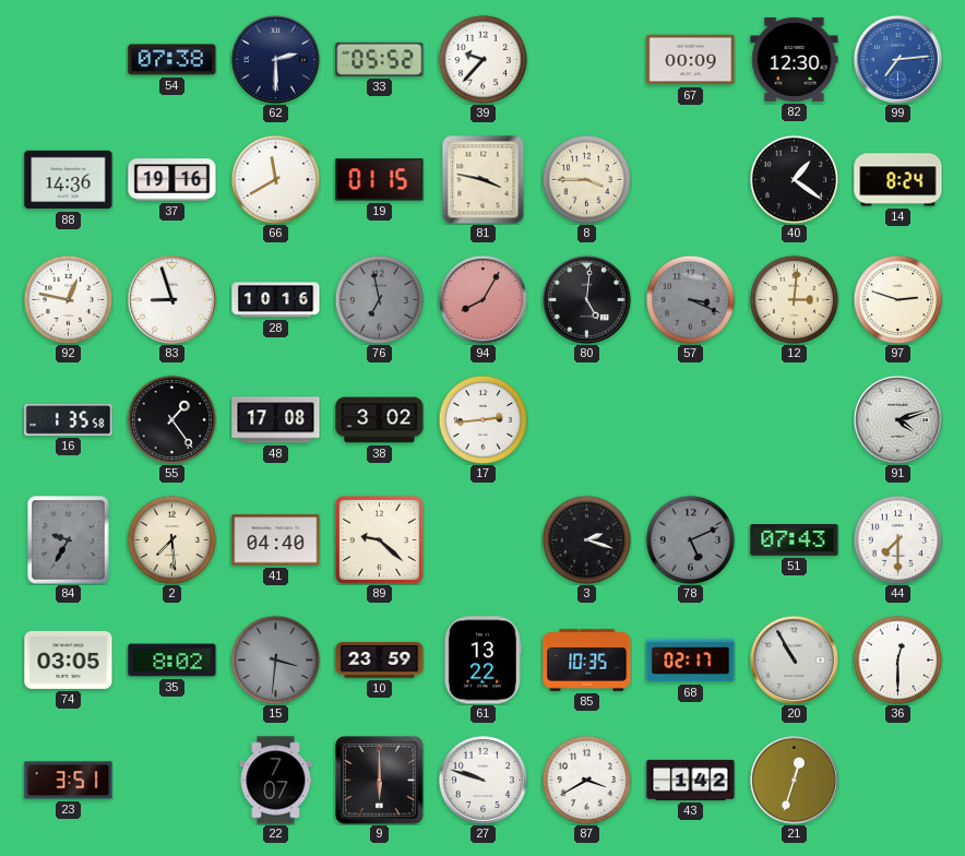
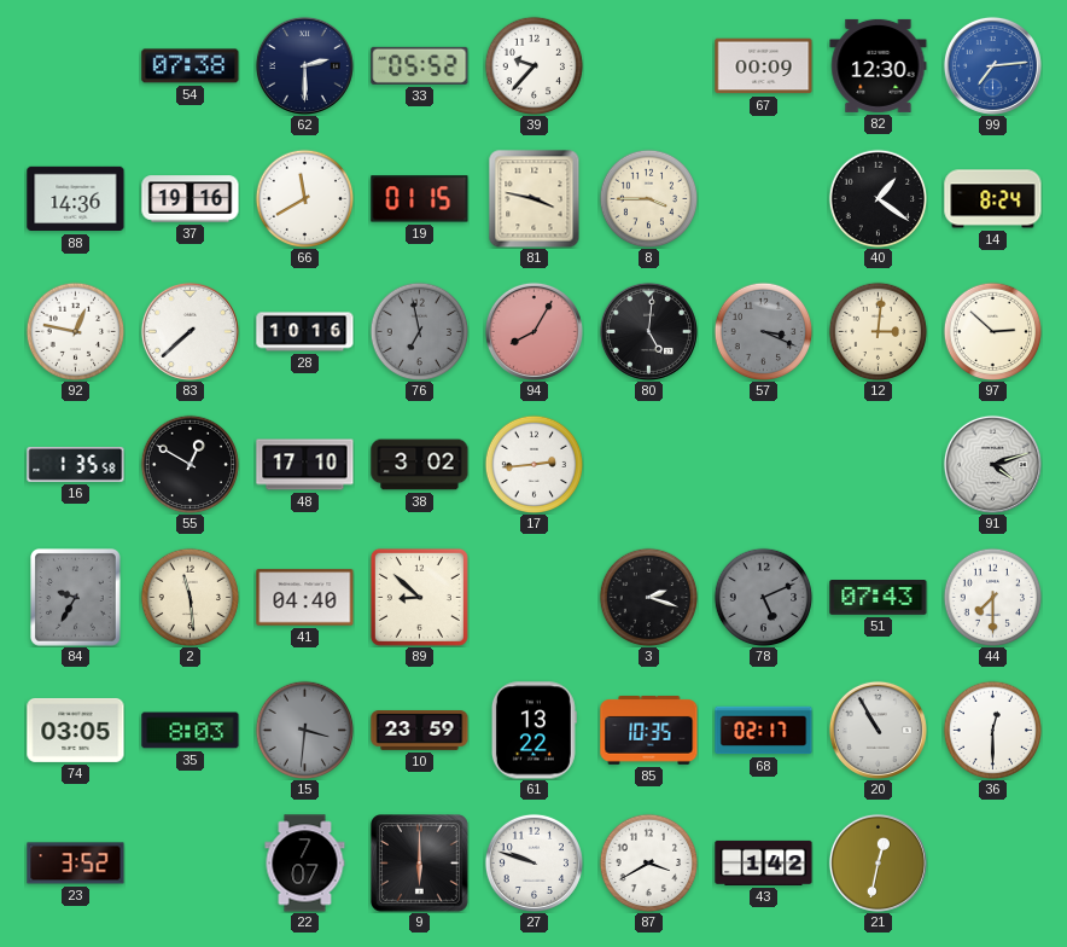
83: 8:57 -> 7:38 (190, 331)
97: 2:48 -> 2:52 (992, 331)
55: 1:24 -> 12:50 (190, 464)
48: 17:08 -> 17:10 (305, 465)
2: 7:29 -> 11:29 (190, 597)
89: 9:22 -> 8:52 (419, 597)
35: 8:02 -> 8:03 (191, 731)
23: 3:51 -> 3:52 (76, 864)
21: 12:33 -> 12:32 (877, 862)
